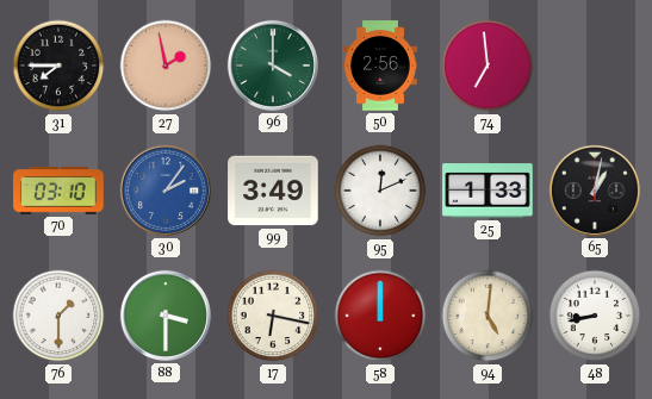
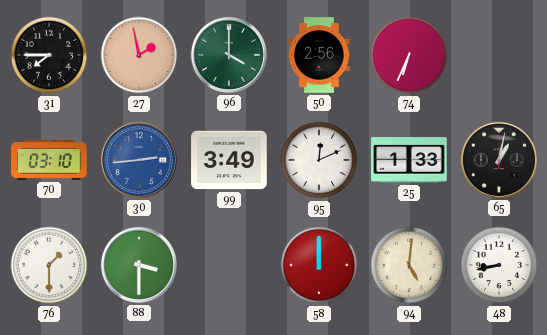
74: 6:59 -> 6:34 (409, 55)
30: 2:06 -> 2:44 (139, 160)
17: 6:17 -> none (273, 316)
